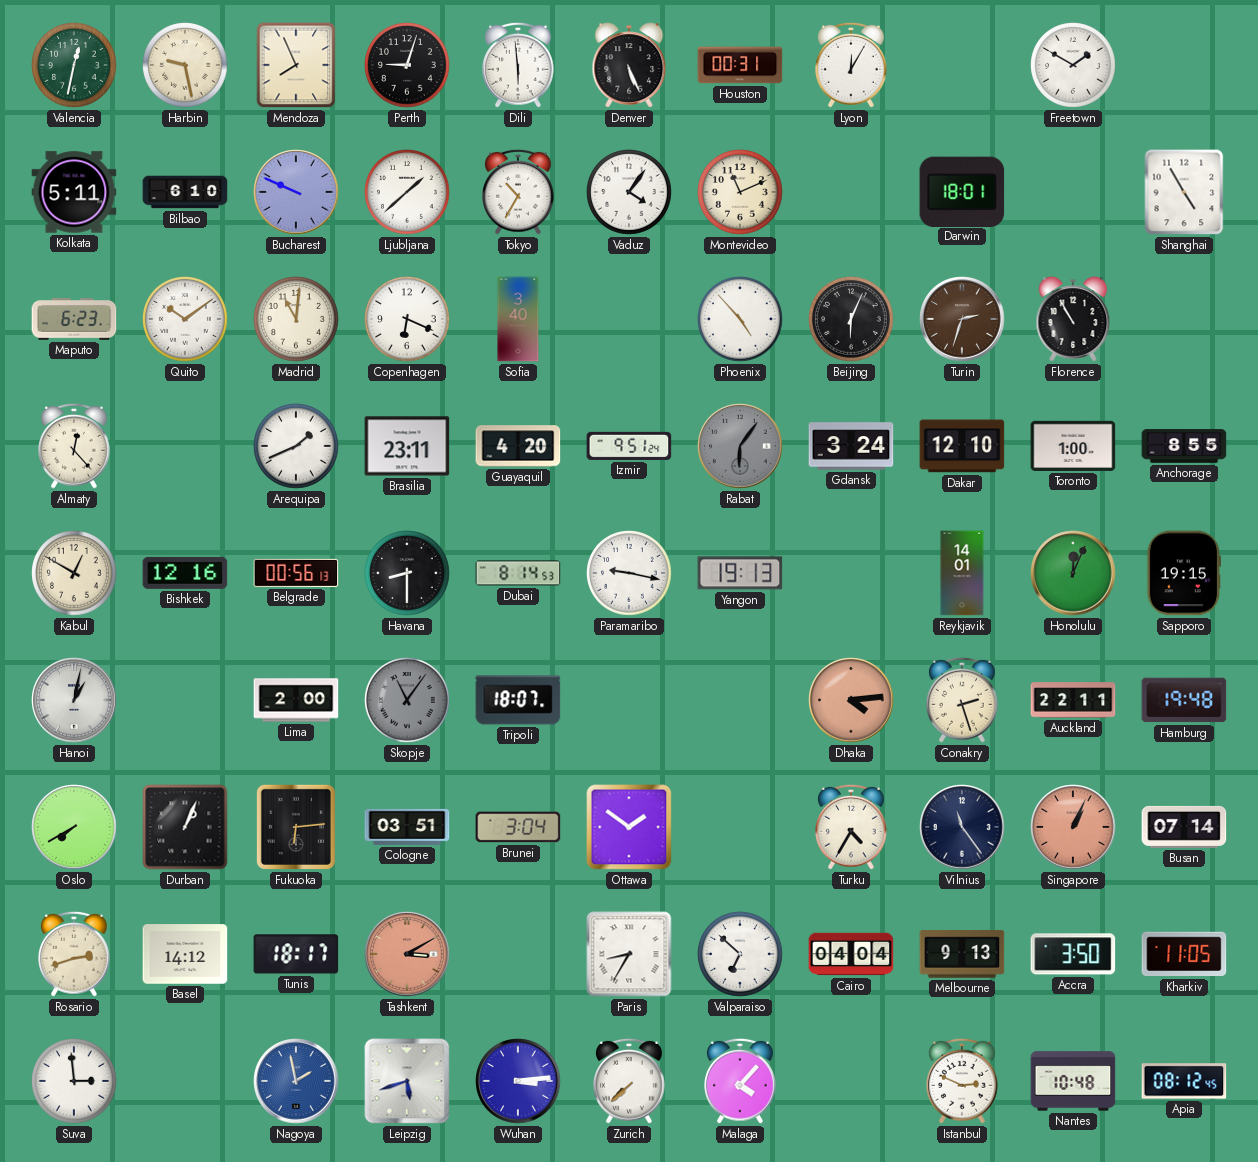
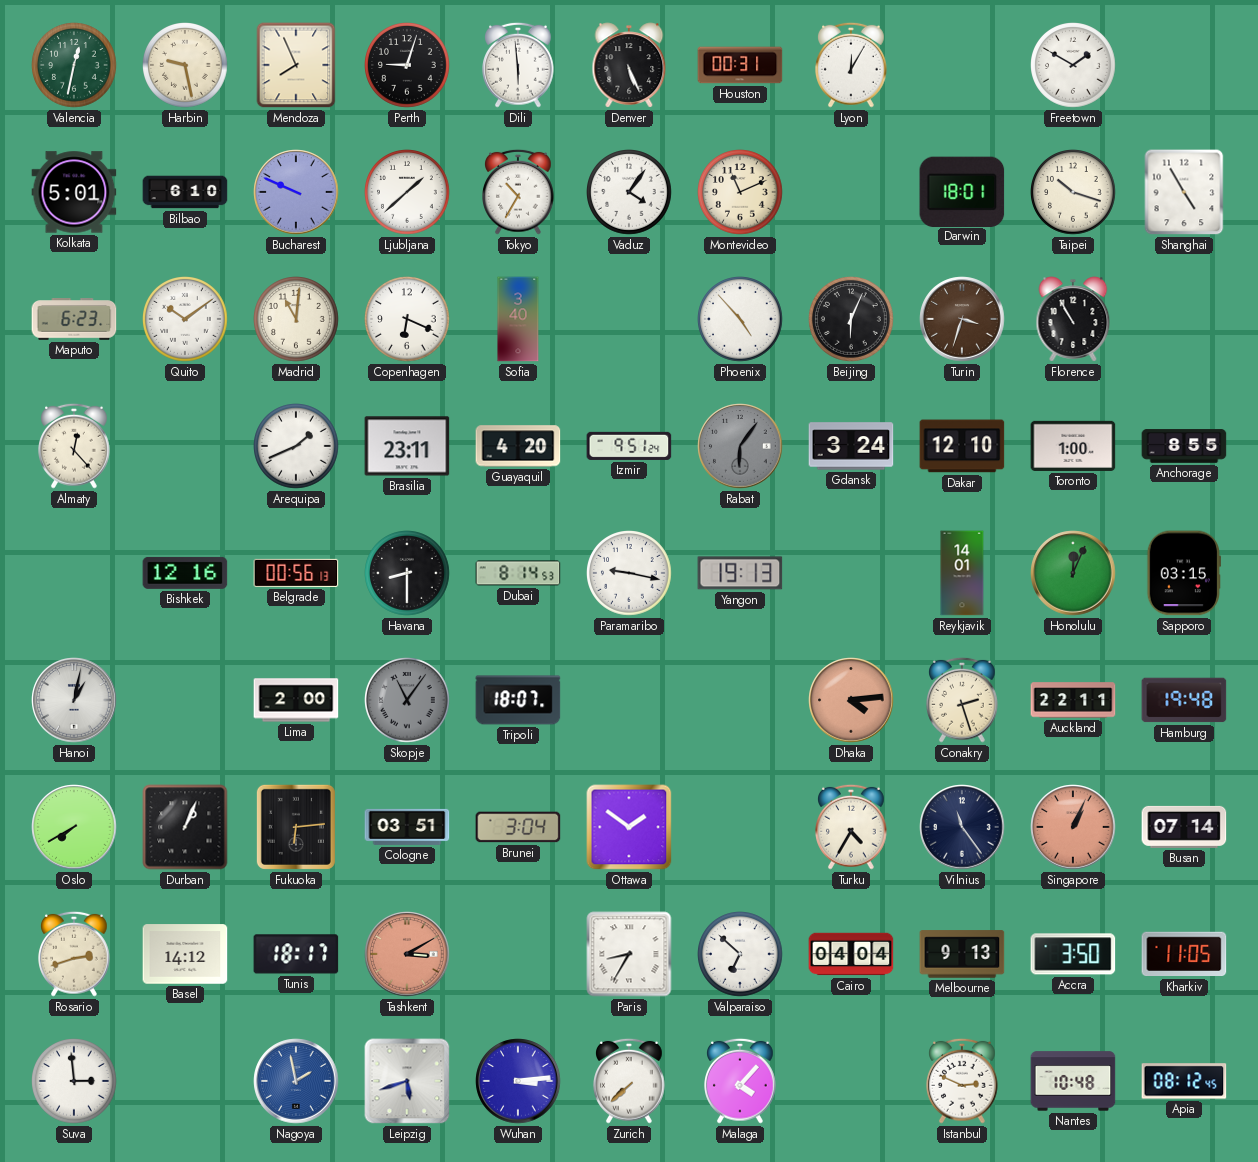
Kolkata: 5:11 -> 5:01 (74, 192)
Taipei: none -> 10:18 (1074, 193)
Turin: 2:33 -> 3:33 (962, 319)
Kabul: 12:50 -> none (75, 574)
Sapporo: 19:15 -> 03:15 (1183, 573)
